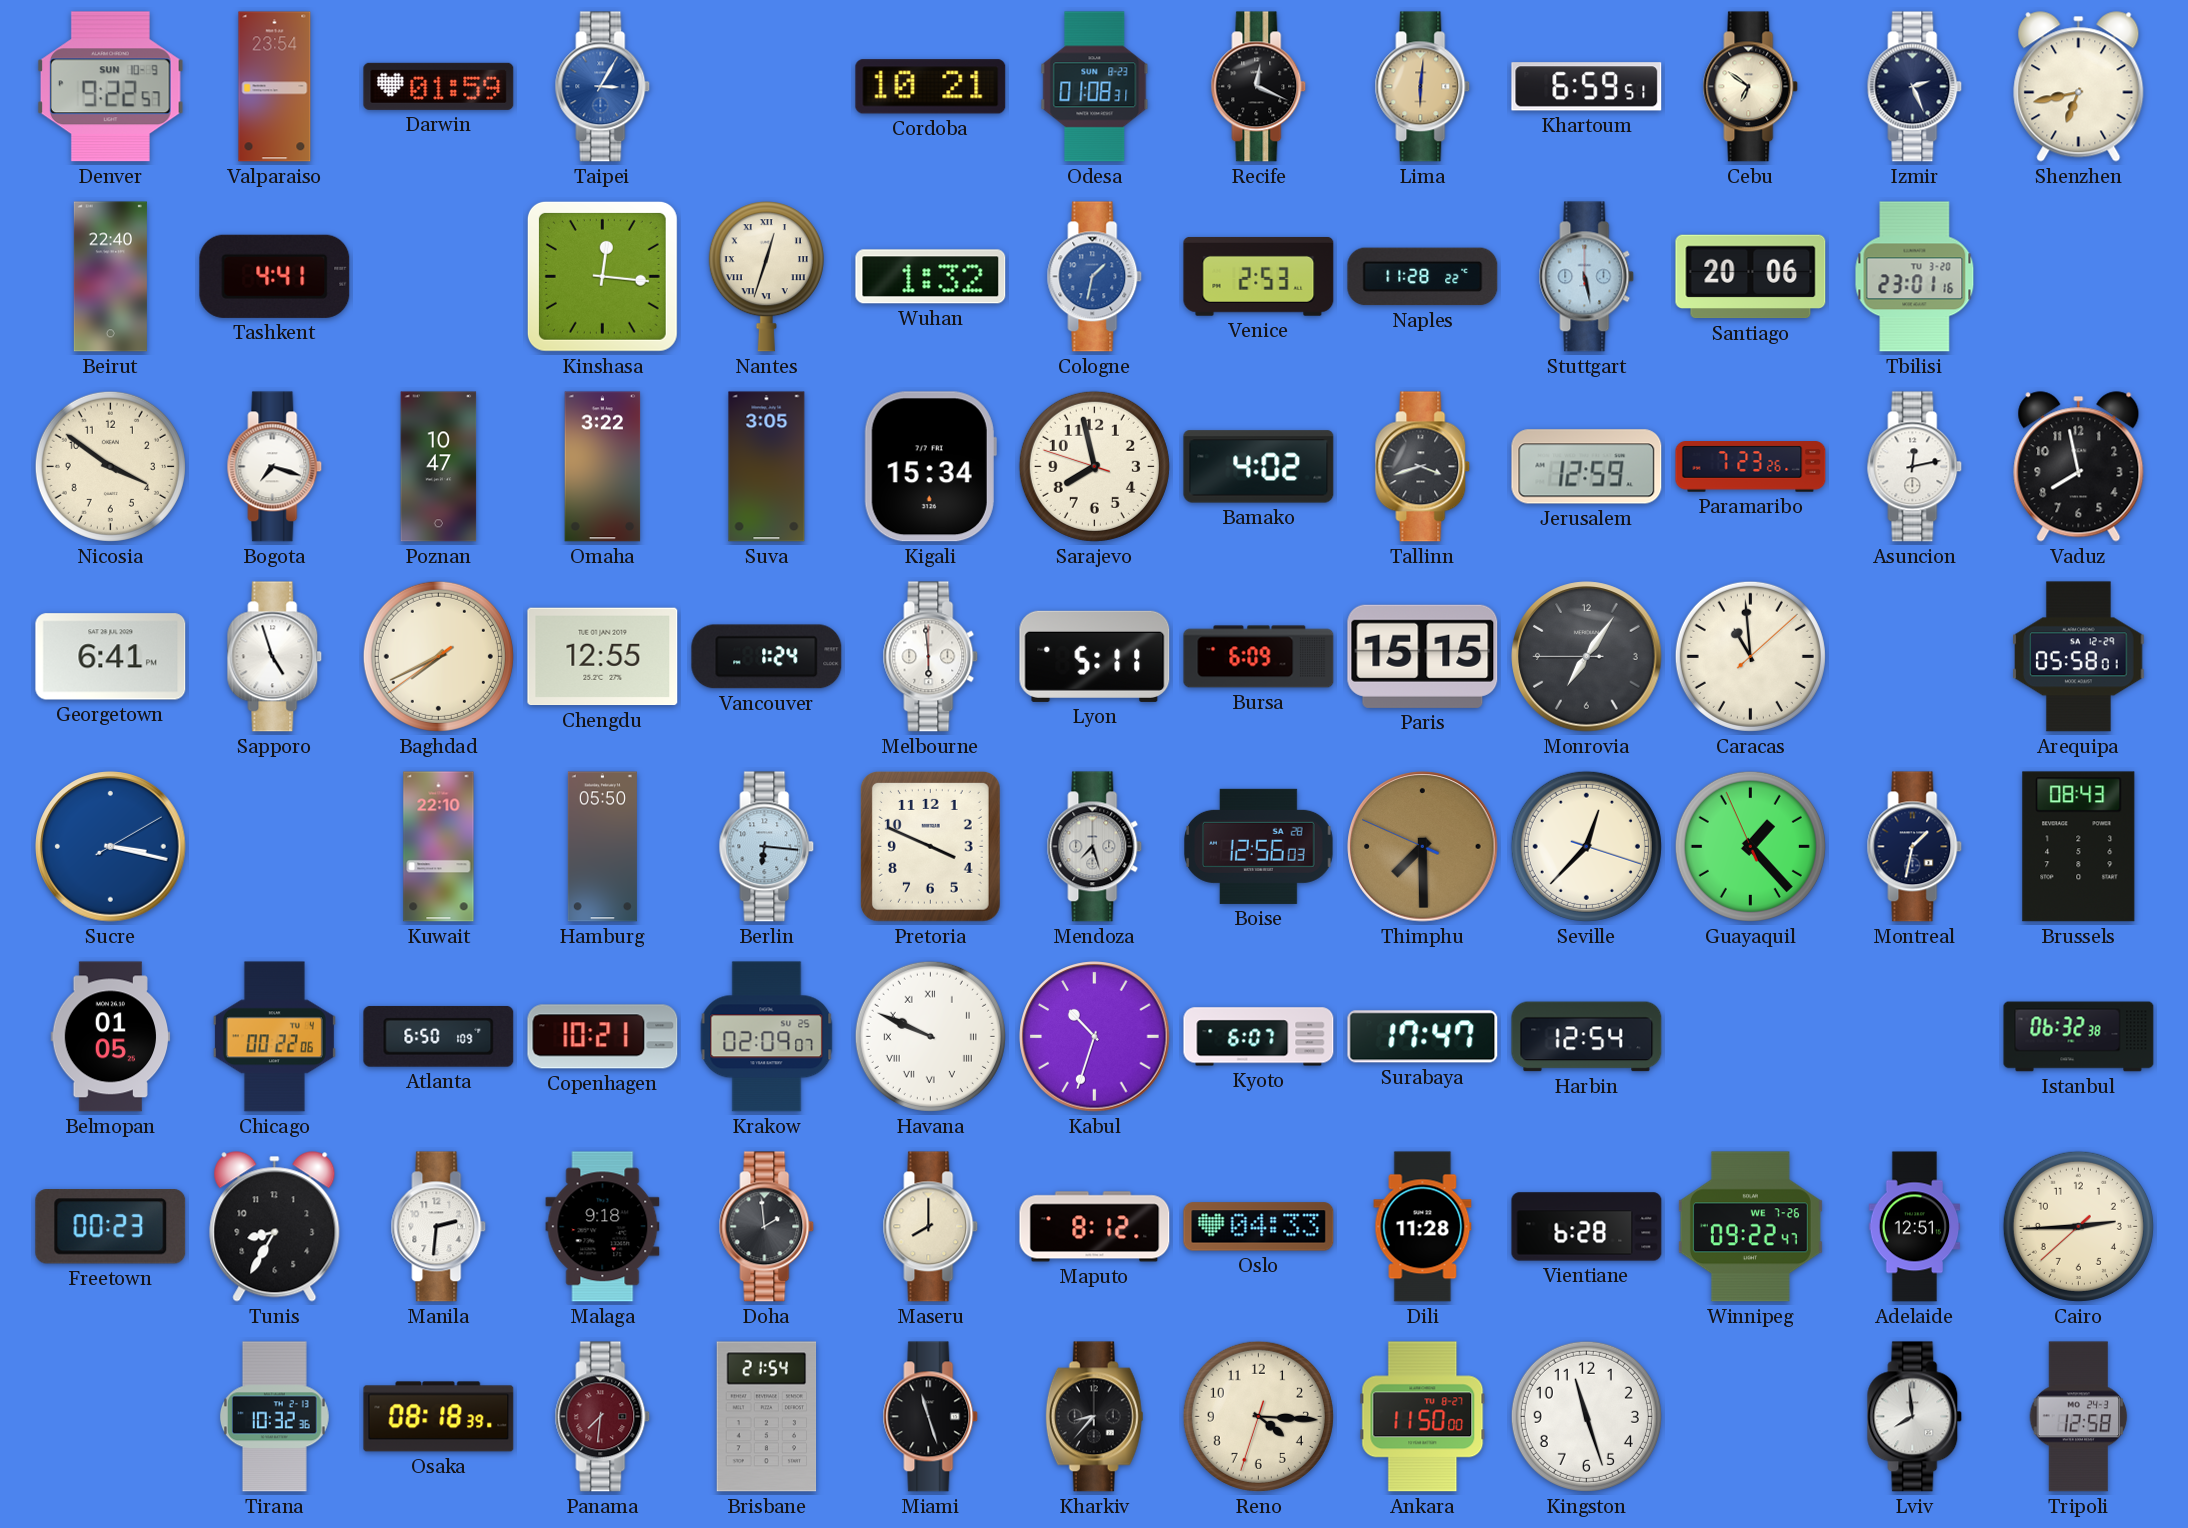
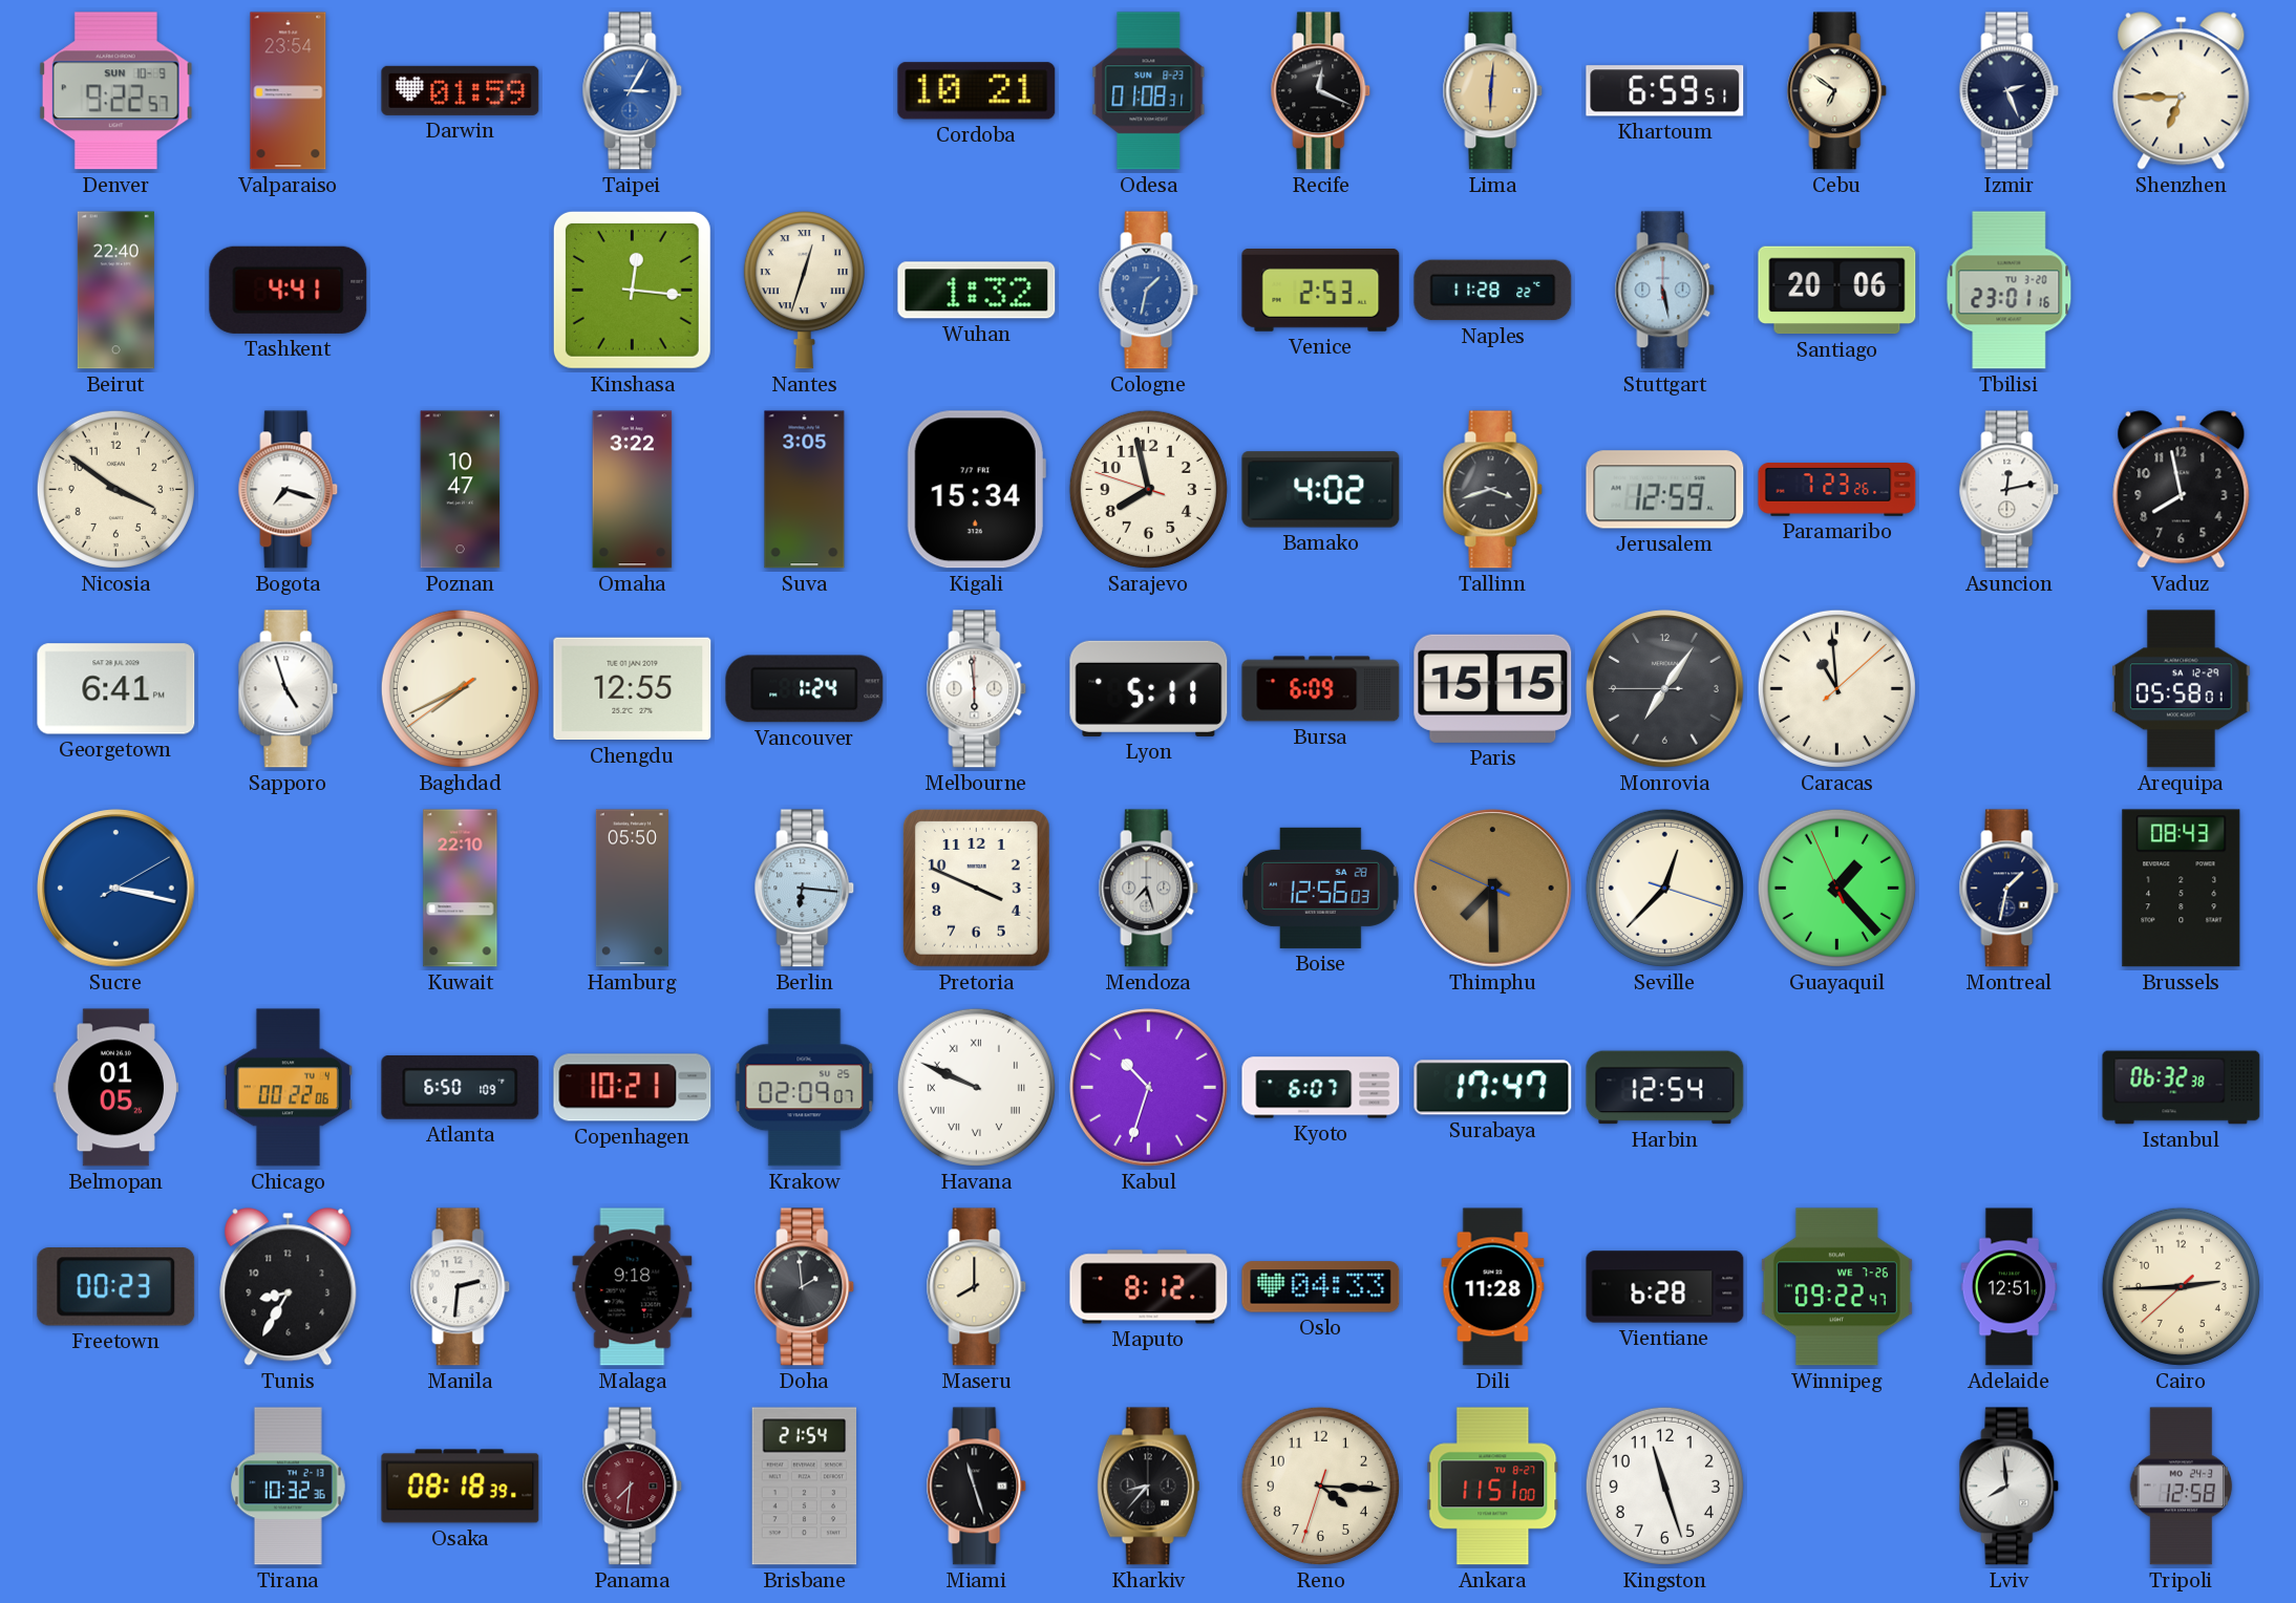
Shenzhen: 6:43 -> 6:45 (2182, 91)
Ankara: 11:50 -> 11:51 (1493, 1487)
